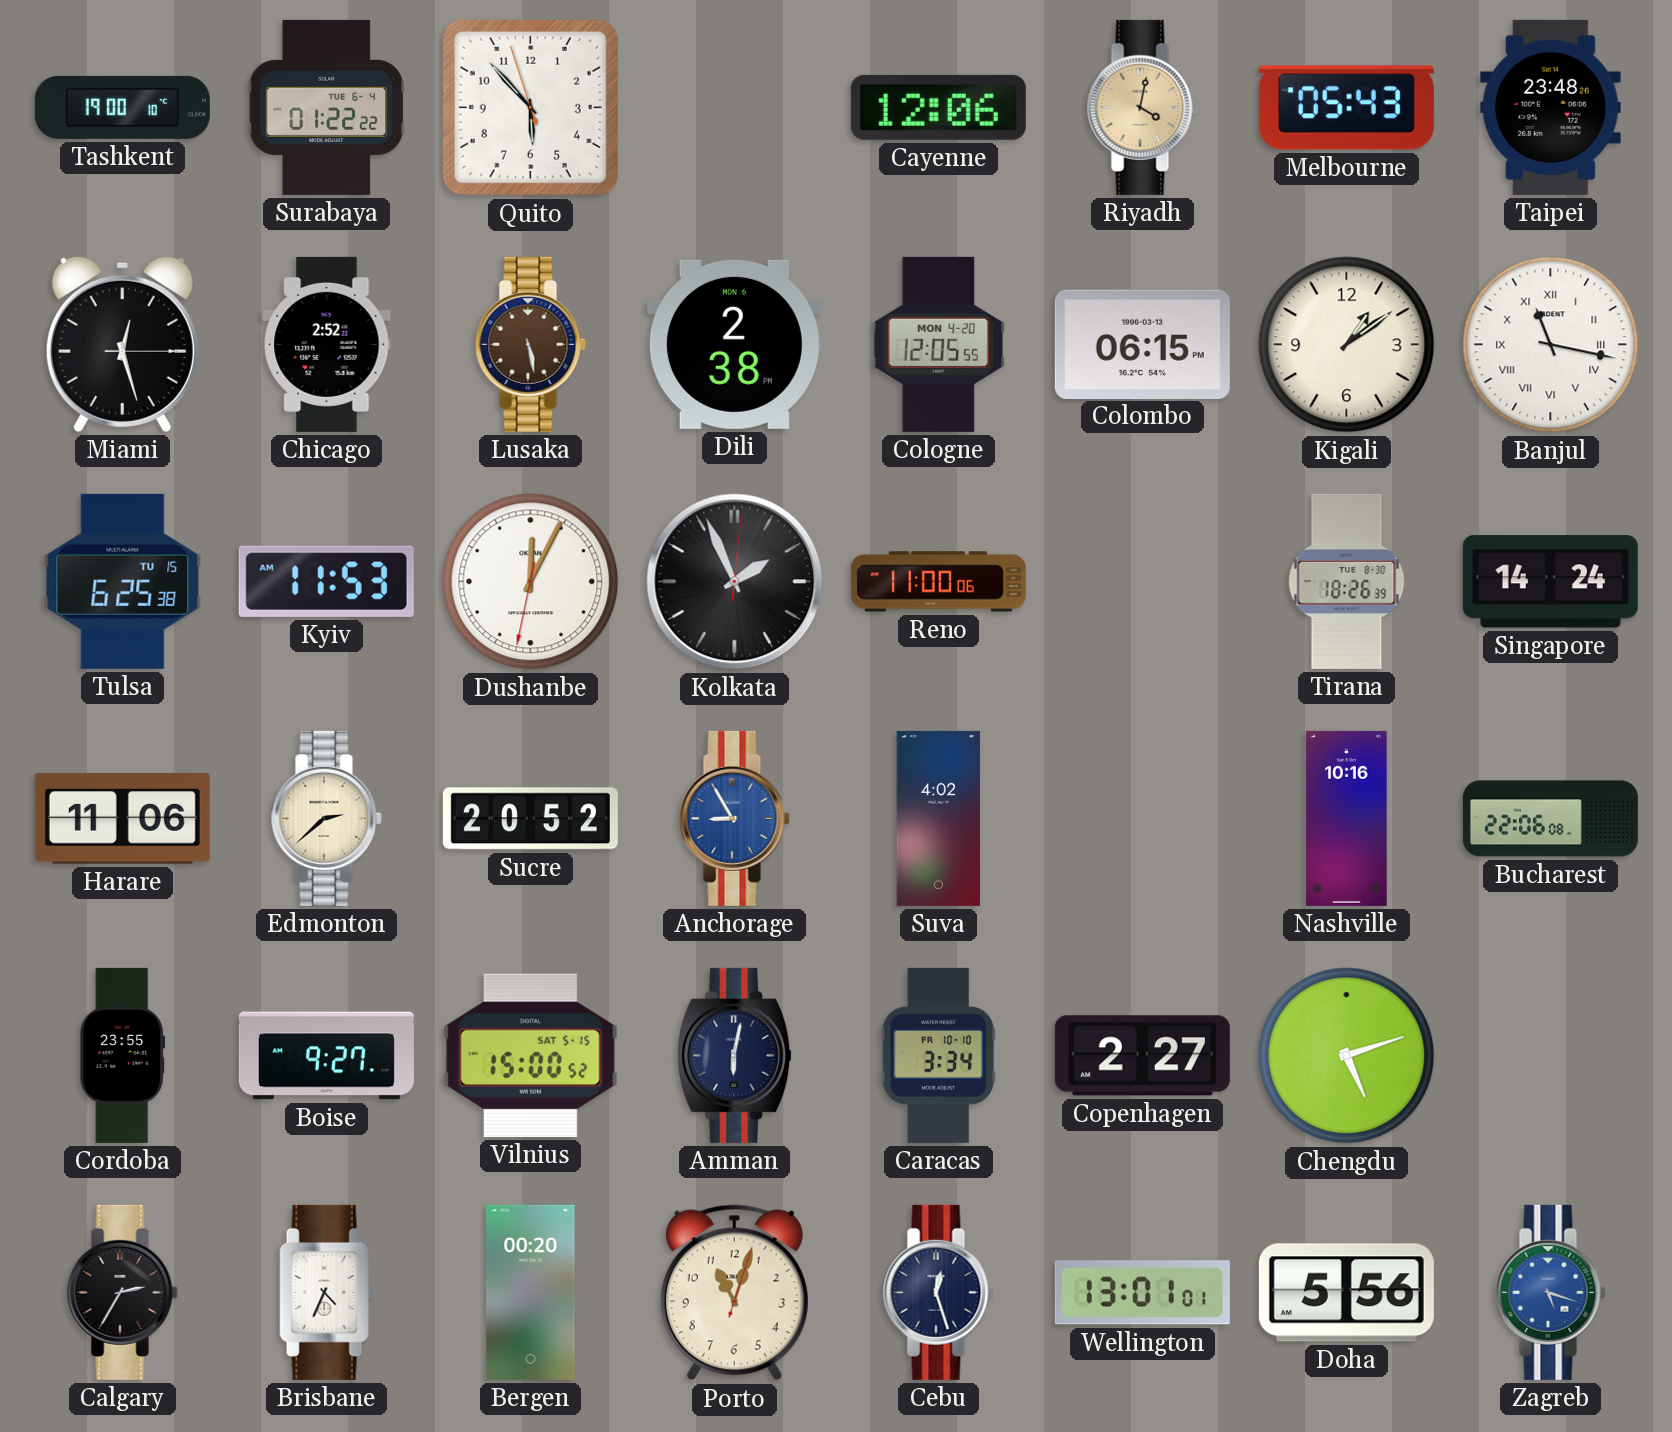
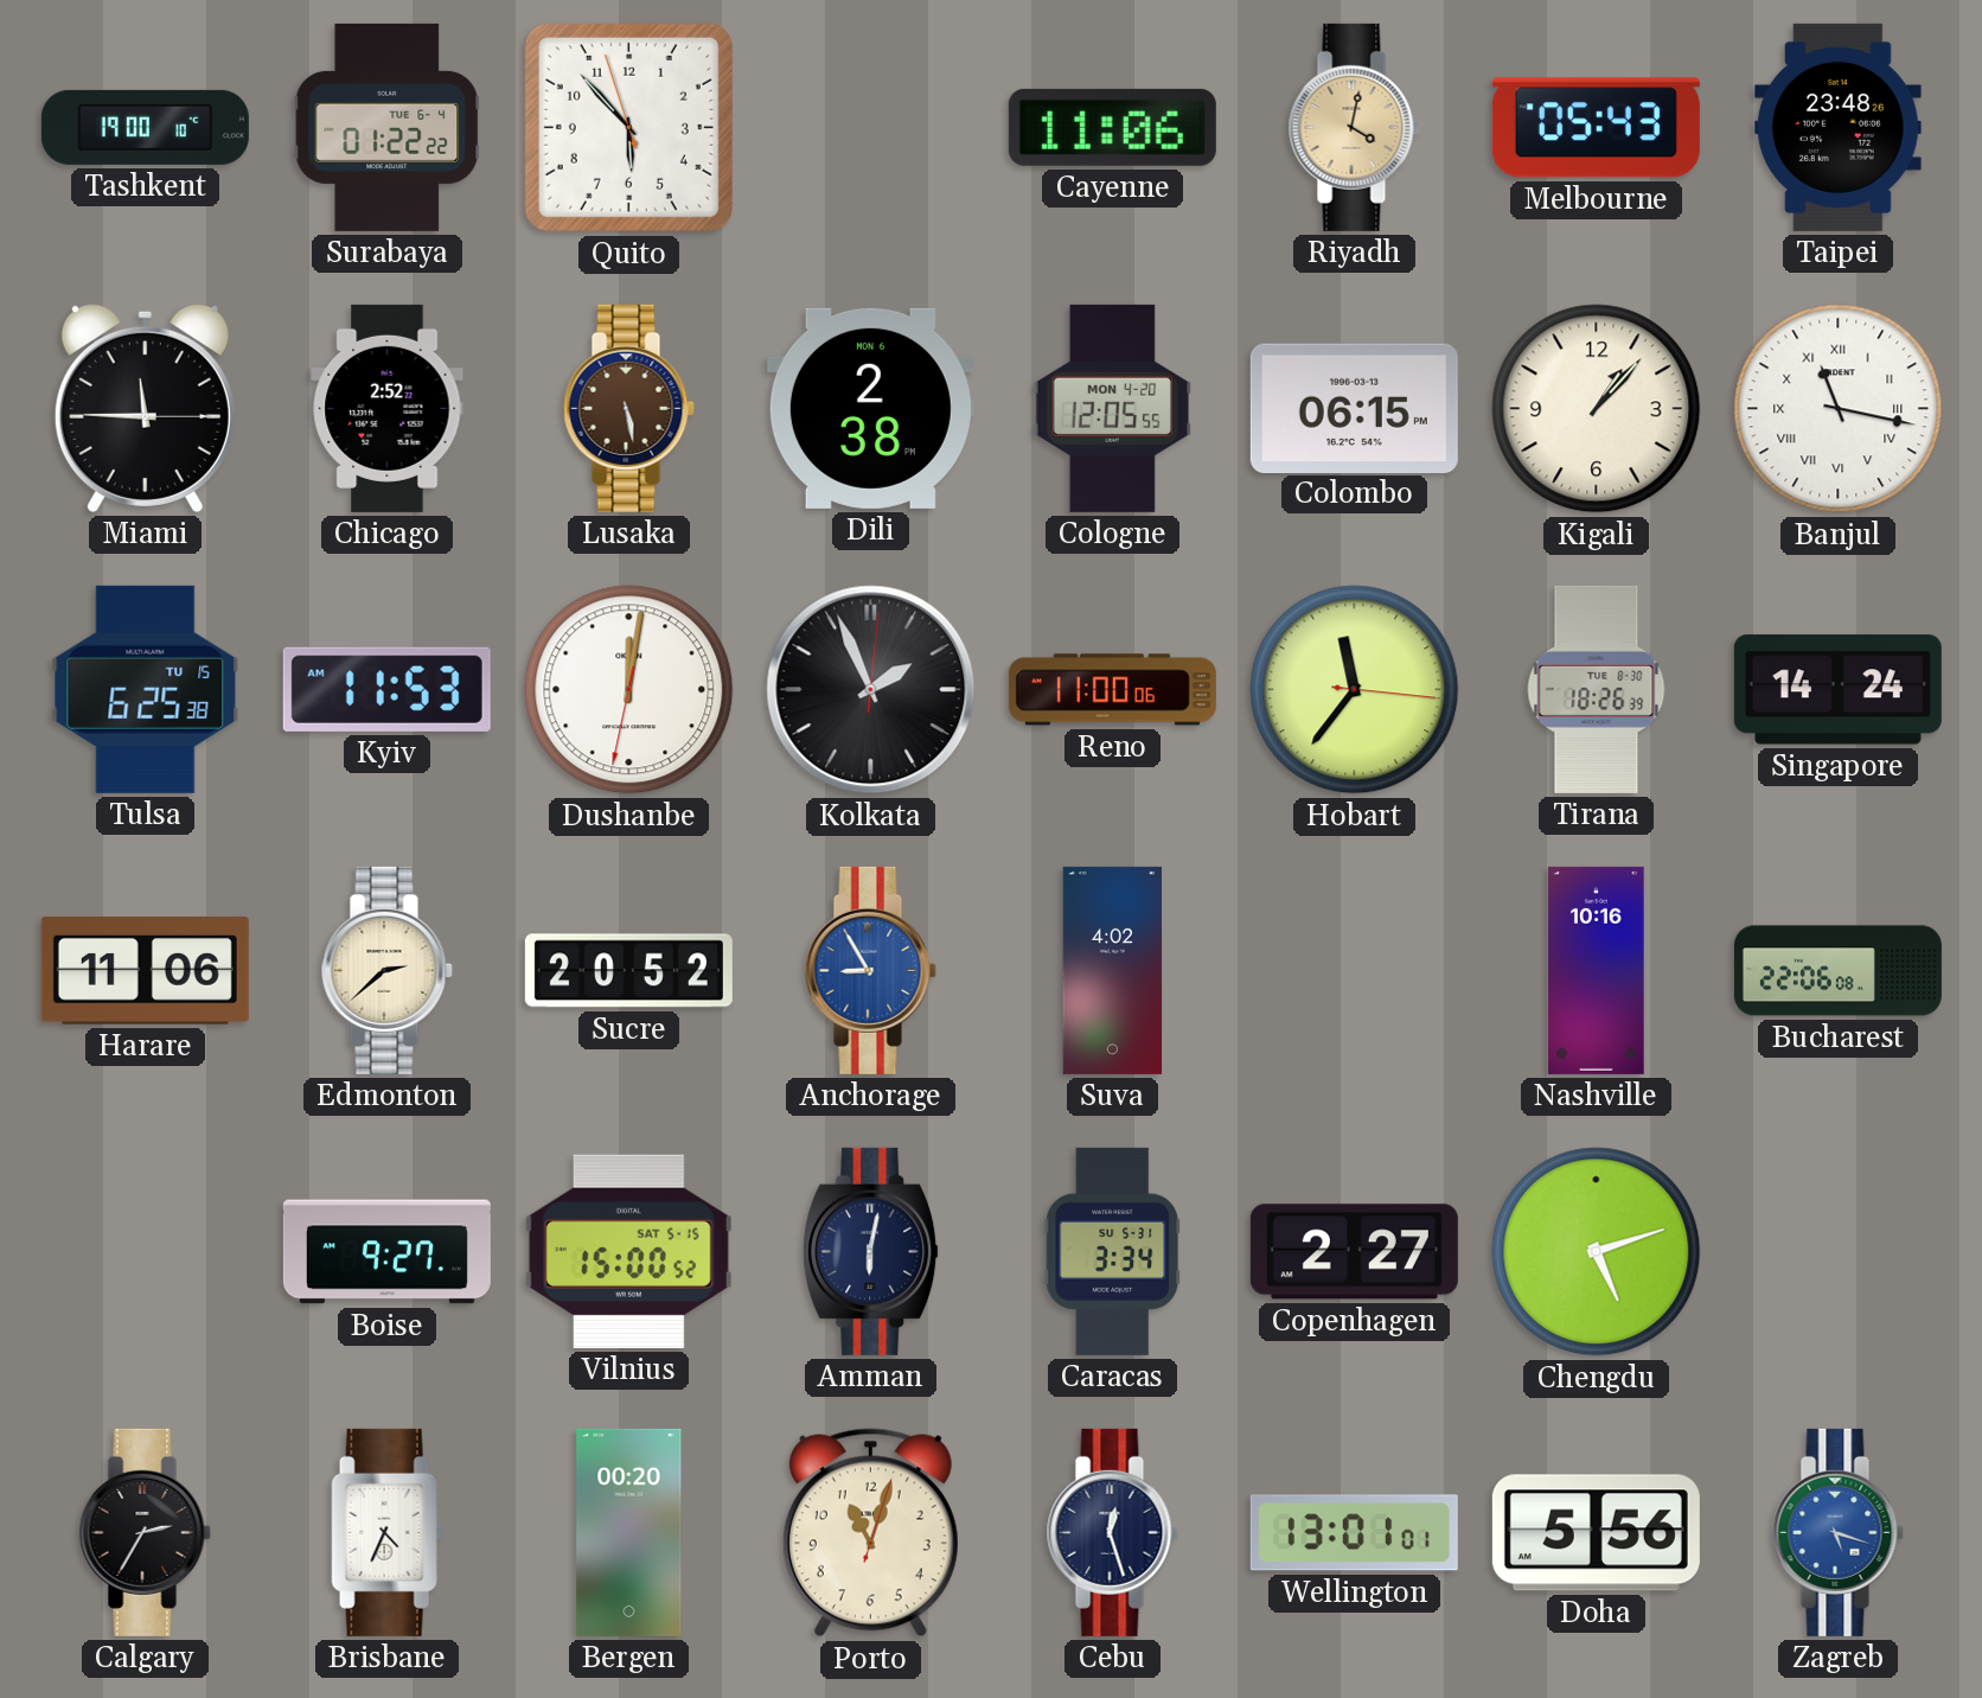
Cayenne: 12:06 -> 11:06 (1112, 127)
Miami: 12:27 -> 11:45 (145, 408)
Kigali: 1:09 -> 1:07 (1597, 409)
Dushanbe: 12:04 -> 12:01 (629, 690)
Hobart: none -> 11:36 (1355, 690)
Cordoba: 23:55 -> none (123, 1055)
Caracas date: FR 10-10 -> SU 5-31 (1113, 1251)
